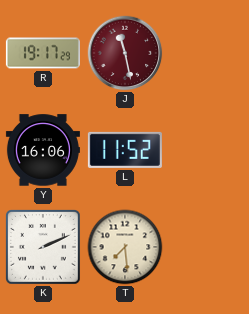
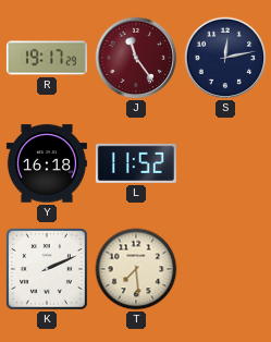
J: 11:28 -> 11:24 (136, 58)
S: none -> 12:13 (225, 58)
Y: 16:06 -> 16:18 (47, 163)
